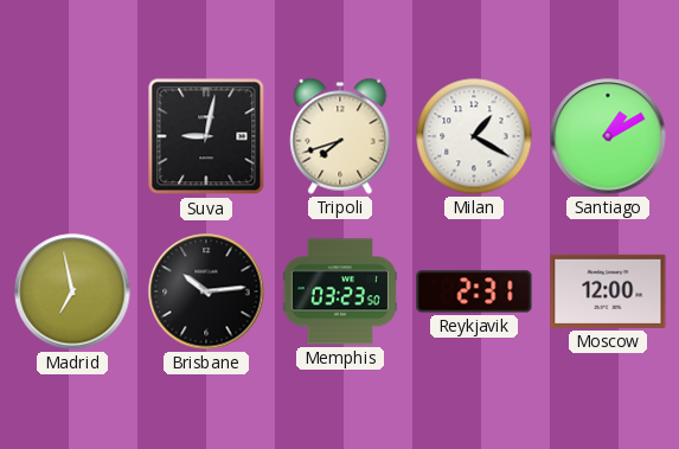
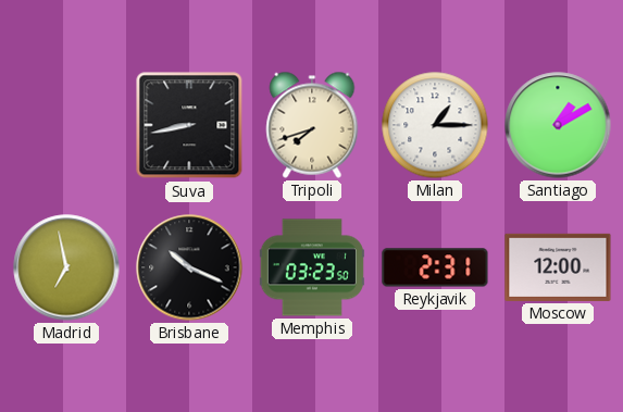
Suva: 9:02 -> 8:43 (189, 125)
Milan: 1:20 -> 1:15 (435, 125)
Brisbane: 10:14 -> 10:19 (189, 267)
